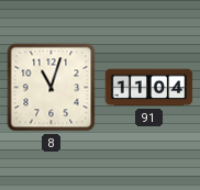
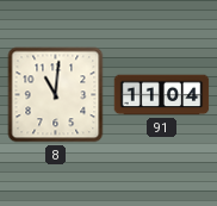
8: 11:03 -> 11:01 (56, 95)
